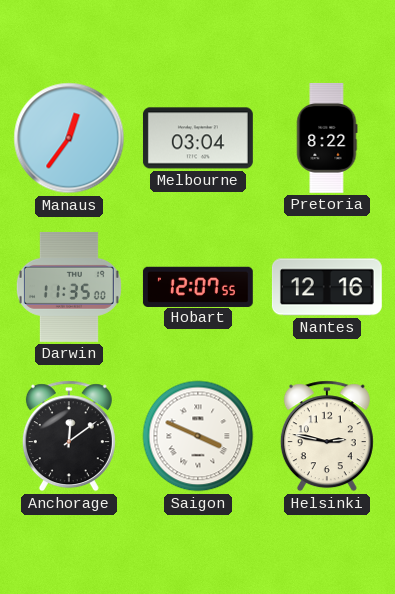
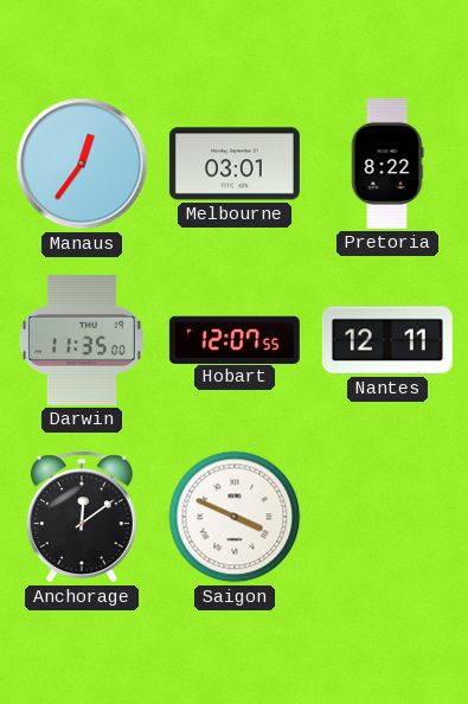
Melbourne: 03:04 -> 03:01 (235, 164)
Nantes: 12:16 -> 12:11 (387, 340)
Helsinki: 2:47 -> none (327, 436)
